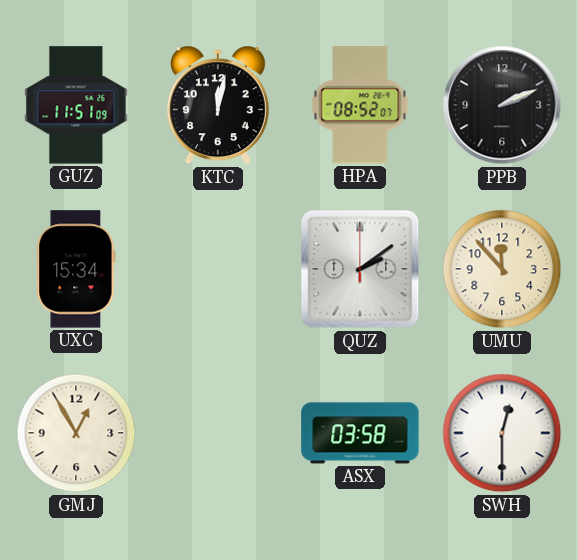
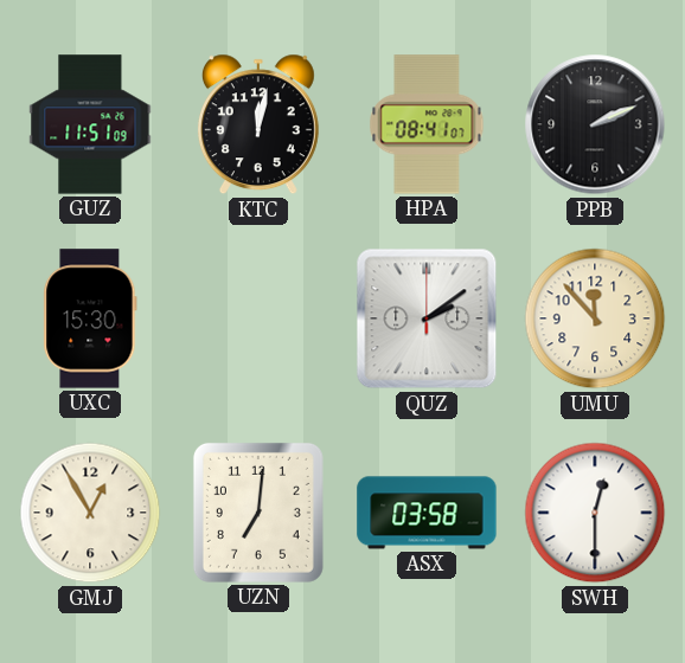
HPA: 08:52 -> 08:41 (427, 124)
UXC: 15:34 -> 15:30 (90, 318)
UZN: none -> 7:01 (258, 513)
